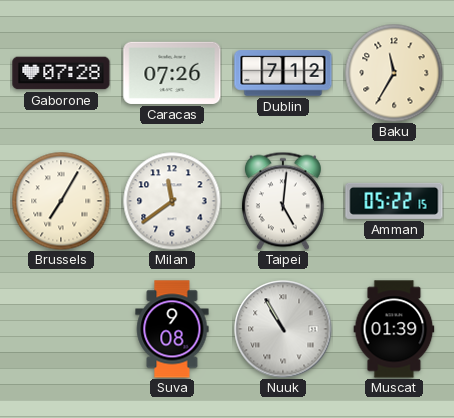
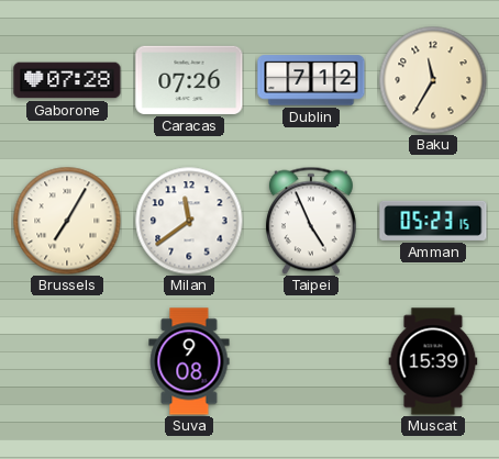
Taipei: 5:01 -> 4:56 (311, 221)
Amman: 05:22 -> 05:23 (433, 221)
Nuuk: 10:55 -> none (283, 329)
Muscat: 01:39 -> 15:39 (433, 361)
